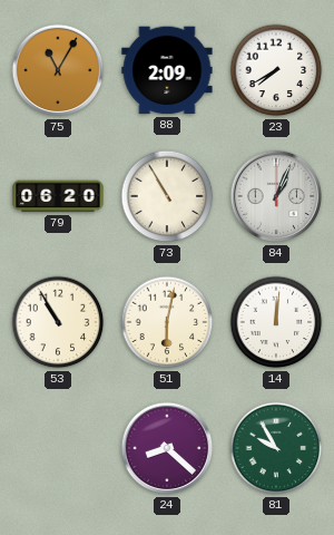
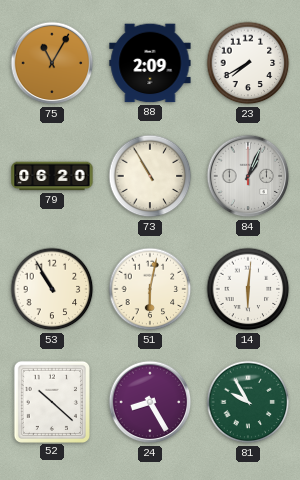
14: 12:01 -> 6:01 (248, 289)
52: none -> 10:22 (52, 401)
24: 8:22 -> 8:25 (150, 402)
